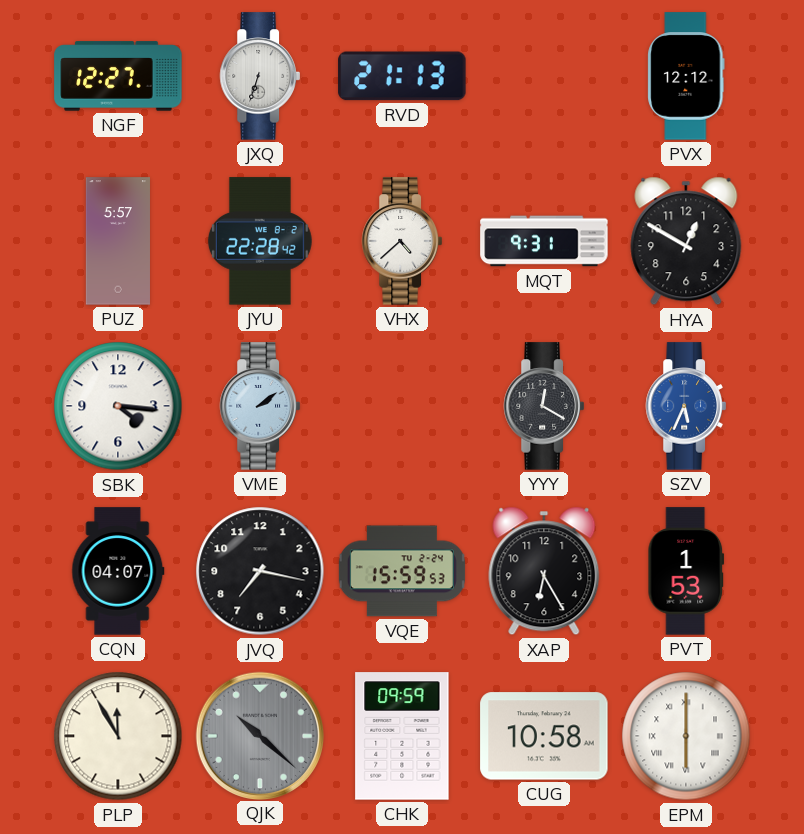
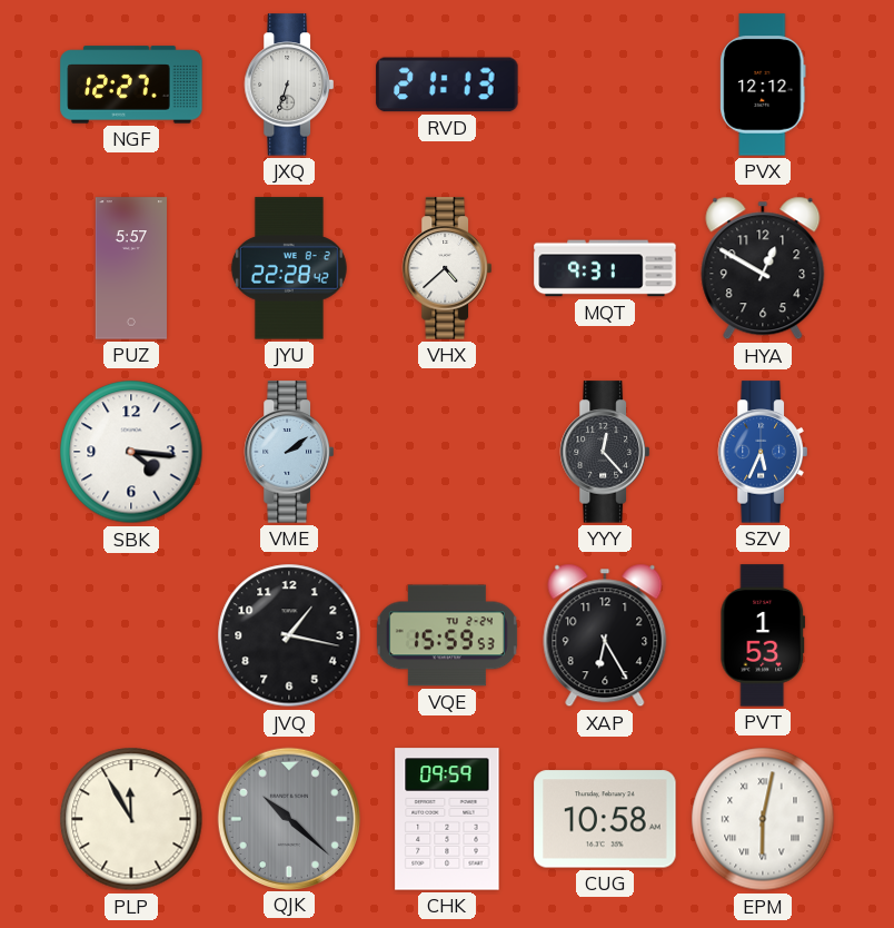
YYY: 12:20 -> 12:23 (605, 452)
CQN: 04:07 -> none (118, 571)
JVQ: 7:17 -> 1:17 (289, 635)
EPM: 6:00 -> 6:02 (763, 819)
